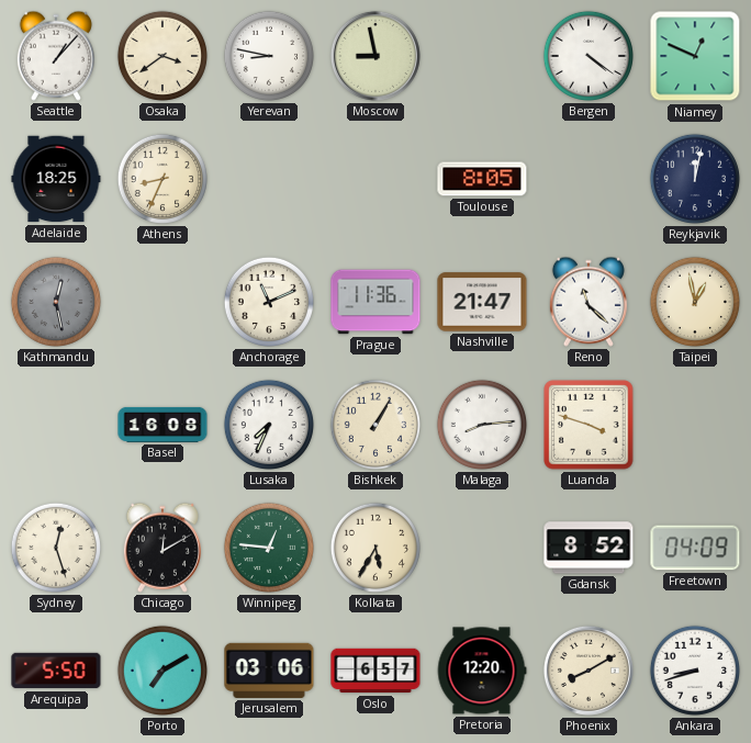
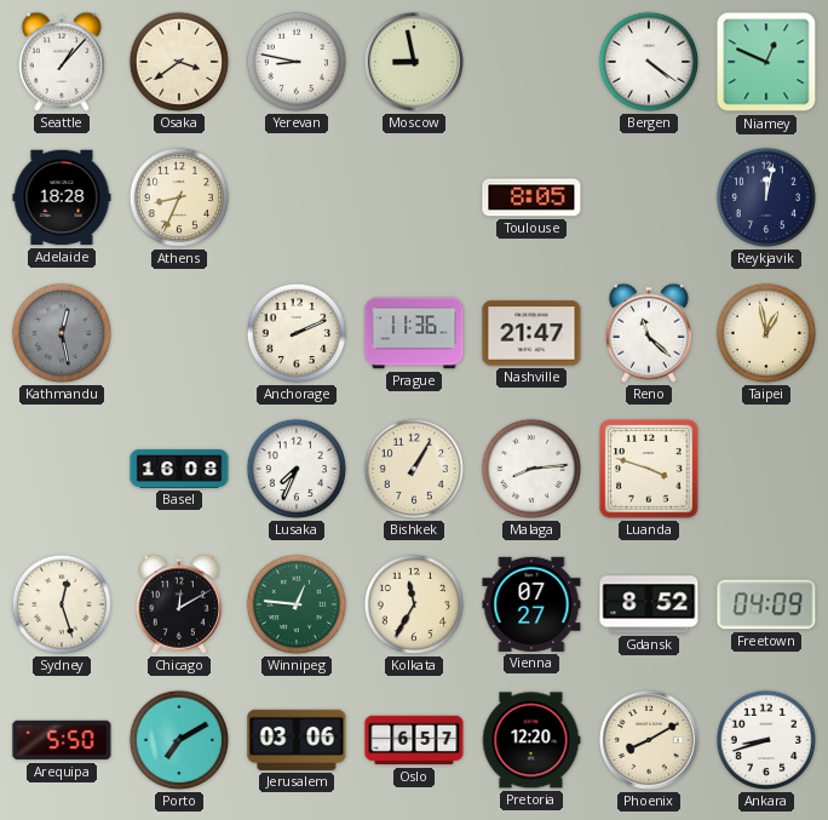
Adelaide: 18:25 -> 18:28 (62, 197)
Anchorage: 11:11 -> 2:11 (297, 333)
Kolkata: 5:35 -> 11:35 (414, 604)
Vienna: none -> 07:27 (531, 604)
